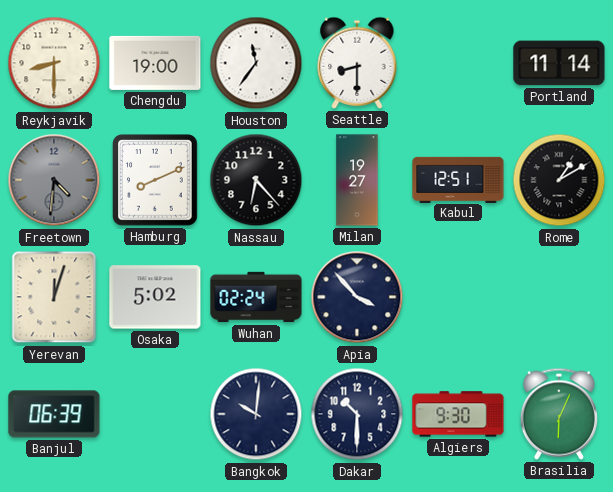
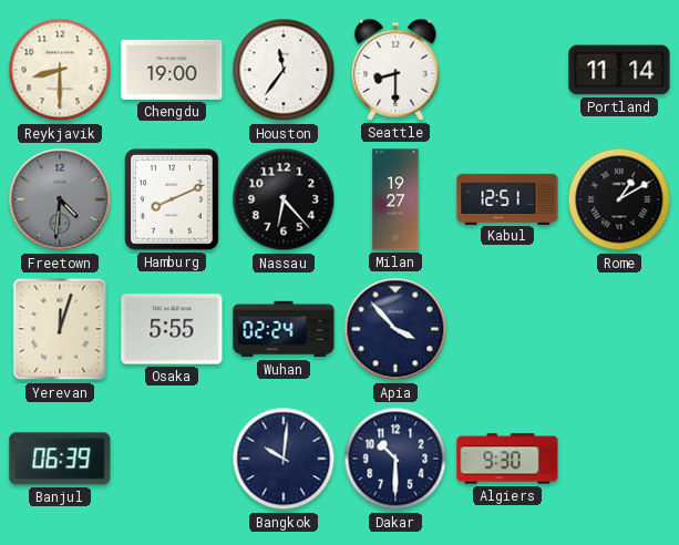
Osaka: 5:02 -> 5:55 (172, 329)
Brasilia: 6:04 -> none (559, 414)
